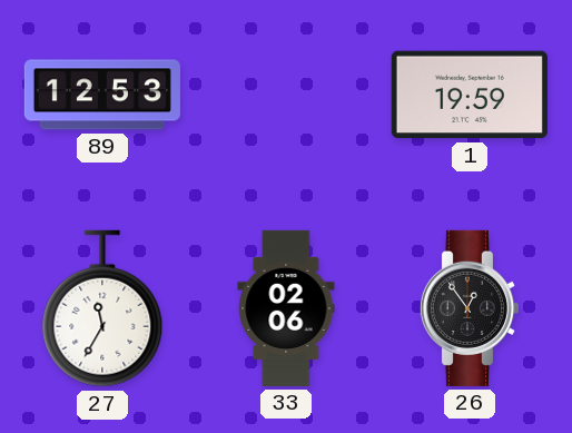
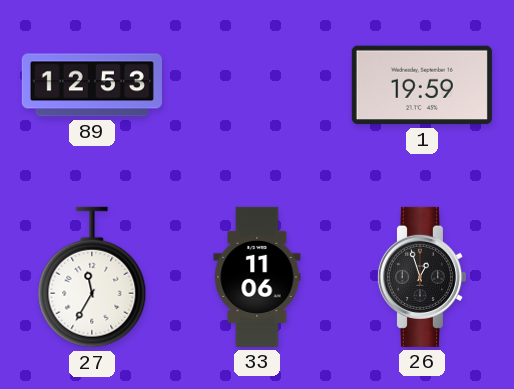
33: 02:06 -> 11:06 (257, 277)
26: 12:54 -> 12:57 (421, 277)
